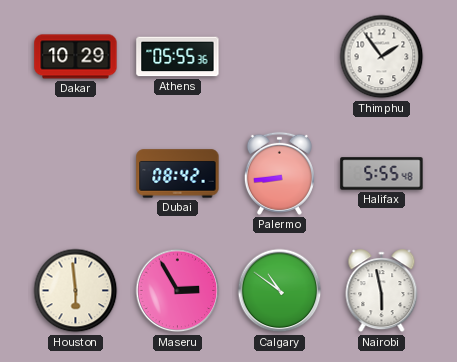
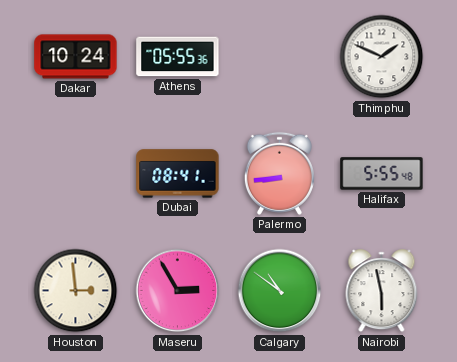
Dakar: 10:29 -> 10:24 (76, 57)
Thimphu: 1:54 -> 1:49 (382, 57)
Dubai: 08:42 -> 08:41 (178, 174)
Houston: 5:59 -> 2:59 (76, 291)
